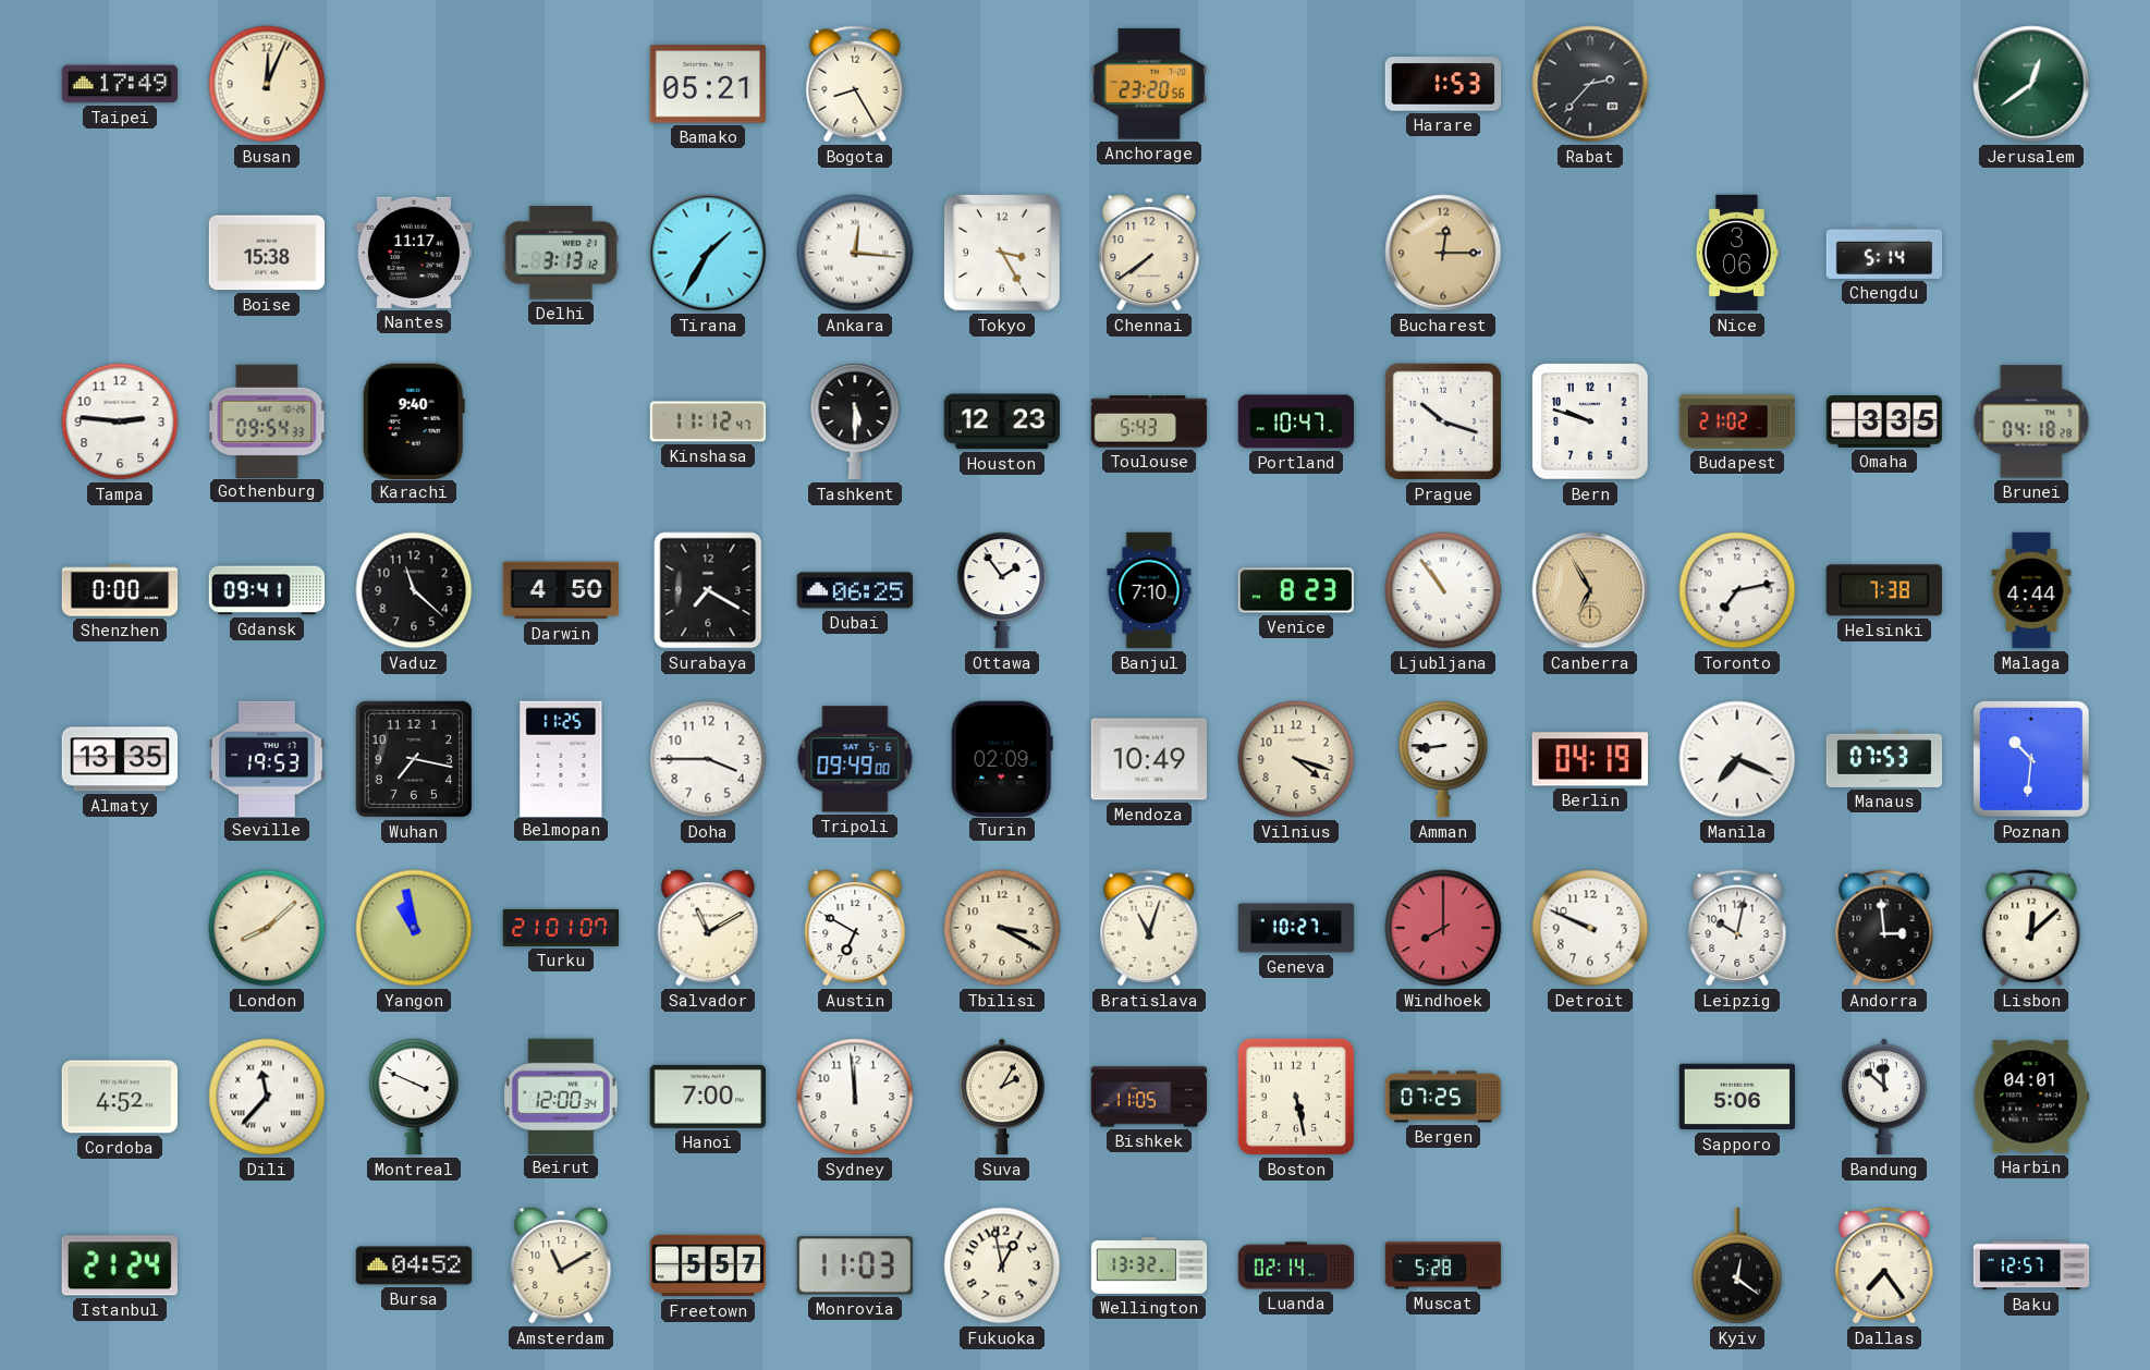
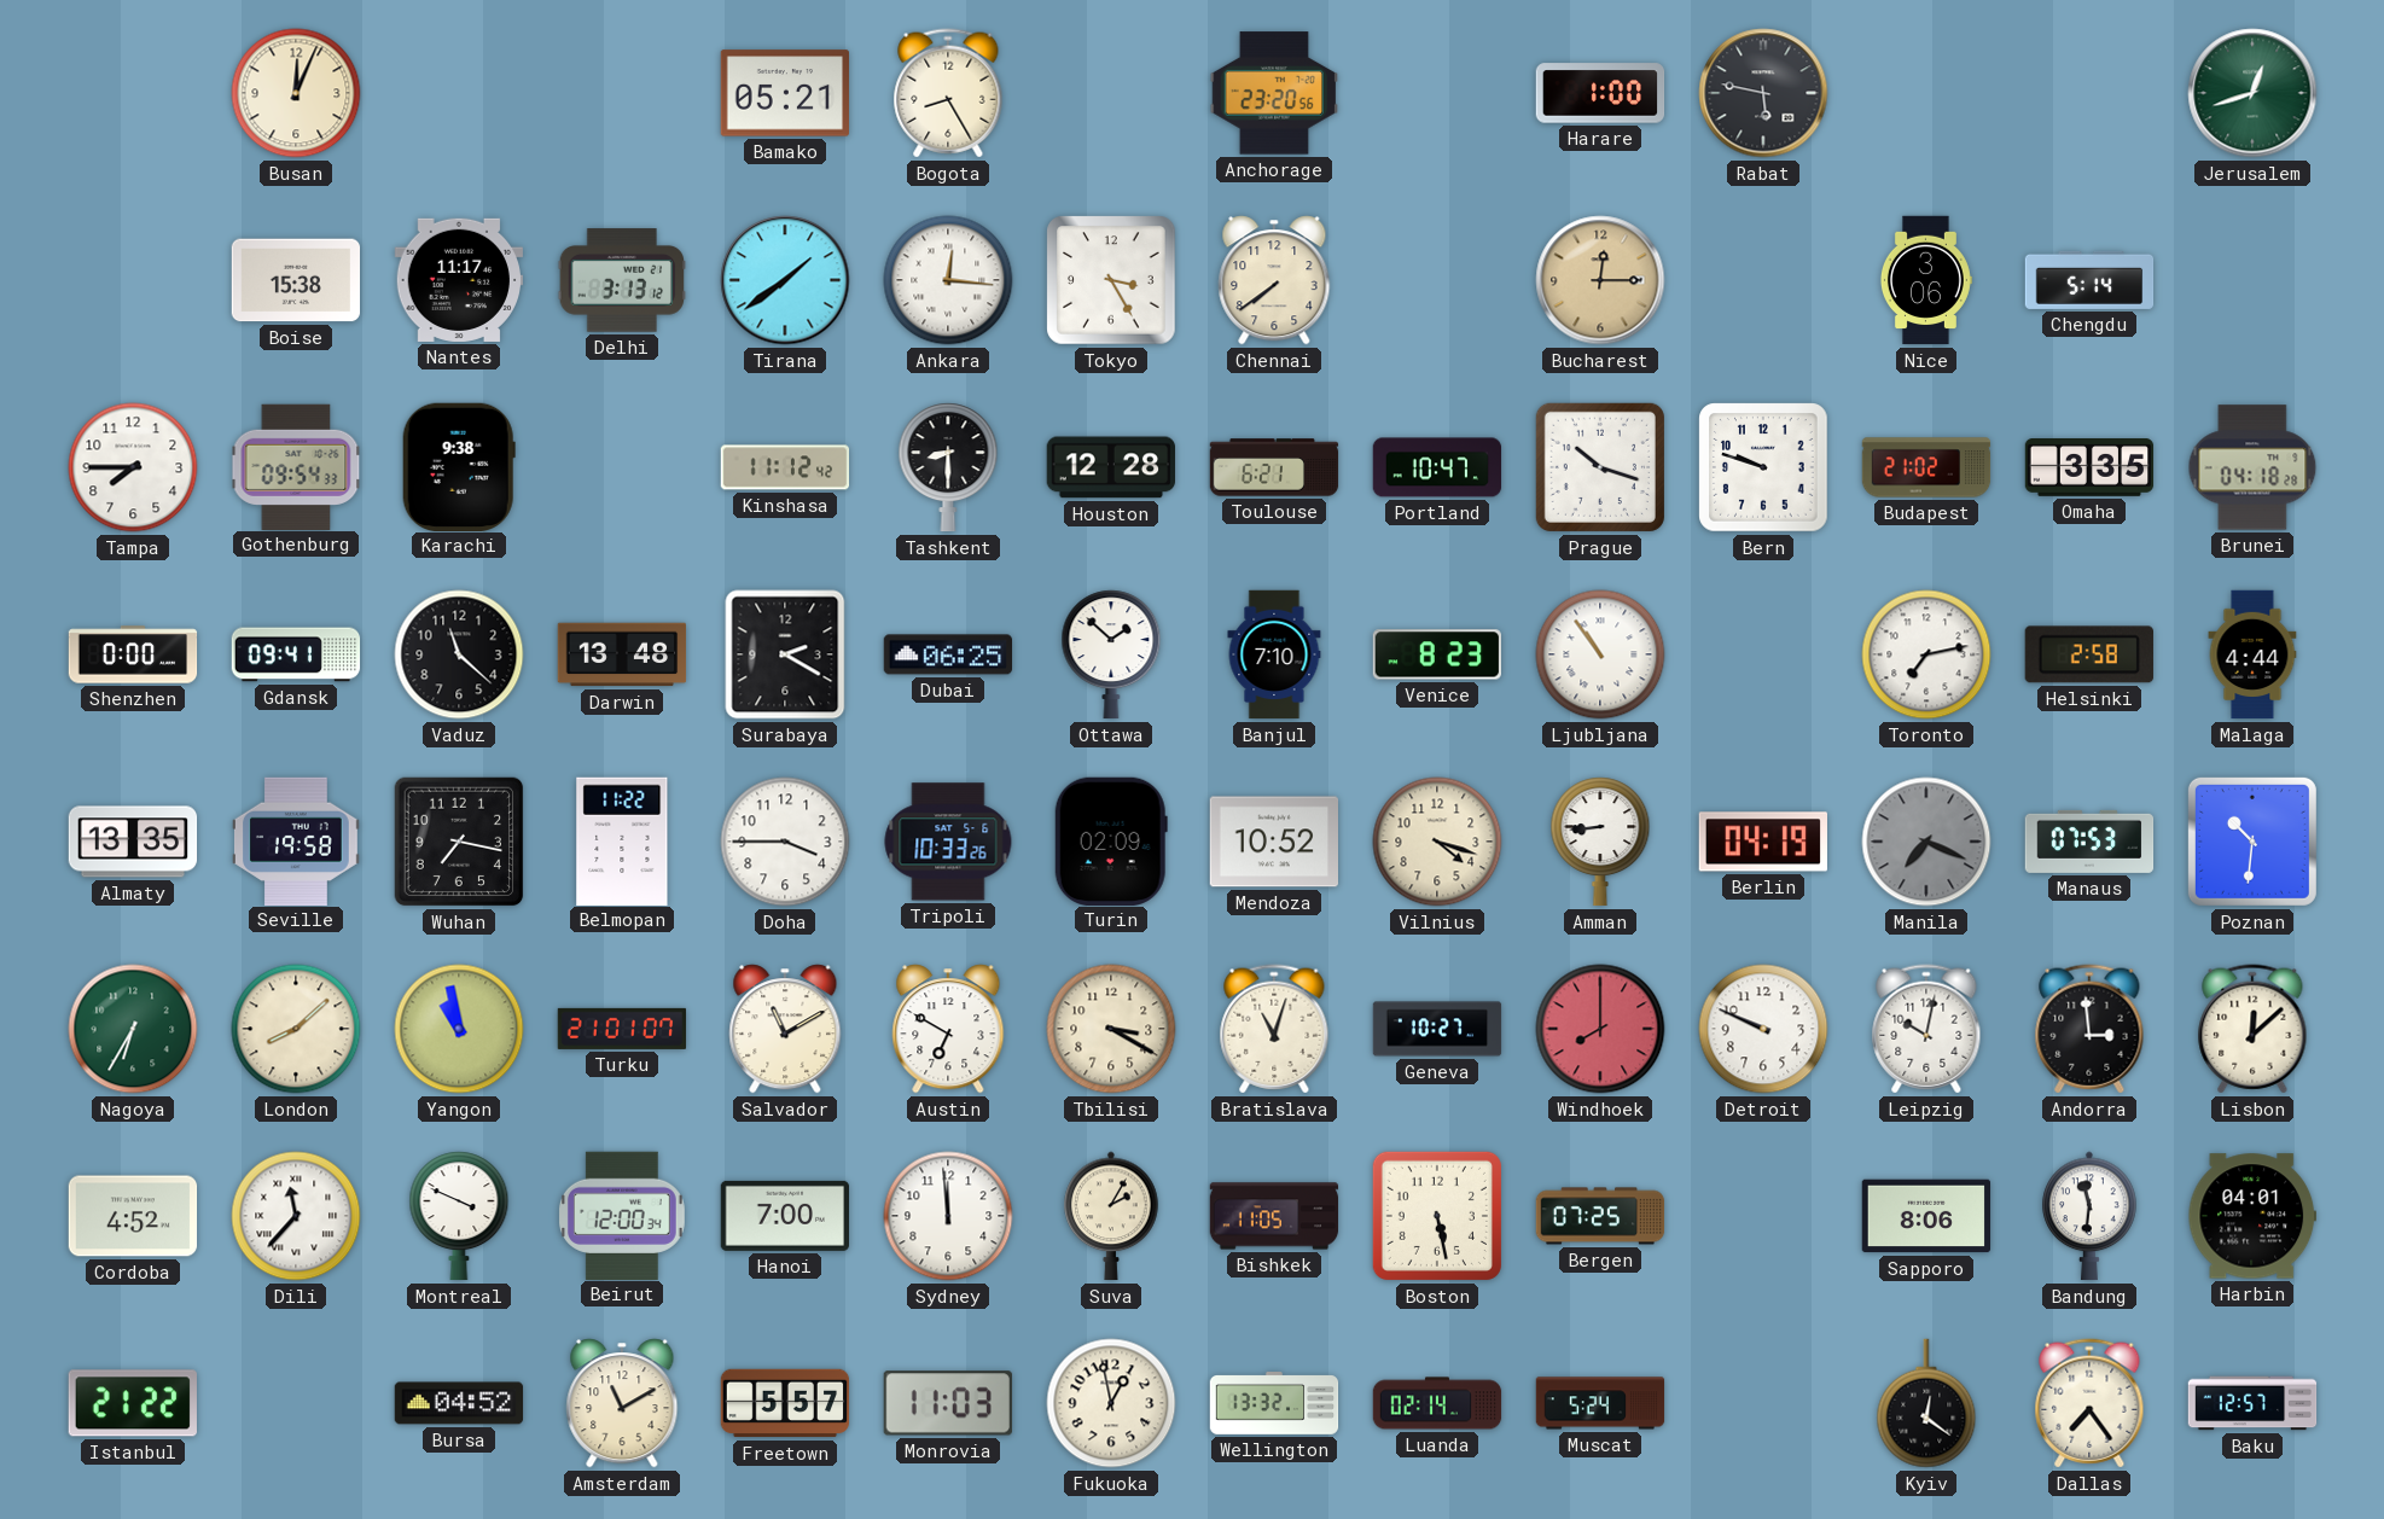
Taipei: 17:49 -> none (120, 84)
Harare: 1:53 -> 1:00 (1600, 93)
Rabat: 2:37 -> 5:47 (1763, 93)
Jerusalem: 12:39 -> 12:42 (2252, 93)
Tirana: 1:35 -> 1:39 (785, 280)
Tampa: 2:46 -> 7:45 (133, 467)
Karachi: 9:40 -> 9:38 (459, 466)
Kinshasa: 11:12:47 -> 11:12:42 (785, 467)
Tashkent: 5:30 -> 8:30 (948, 467)
Houston: 12:23 -> 12:28 (1110, 467)
Toulouse: 5:43 -> 6:21 (1274, 467)
Darwin: 4:50 -> 13:48 (622, 654)
Surabaya: 7:20 -> 2:20 (785, 654)
Ottawa: 1:54 -> 1:52 (1111, 654)
Canberra: 6:55 -> none (1590, 590)
Helsinki: 7:38 -> 2:58 (2089, 654)
Seville: 19:53 -> 19:58 (297, 840)
Belmopan: 11:25 -> 11:22 (622, 840)
Tripoli: 09:49 -> 10:33 (948, 842)
Mendoza: 10:49 -> 10:52 (1273, 842)
Manila dial: white -> grey (1926, 842)
Nagoya: none -> 6:35 (133, 1029)
Sapporo: 5:06 -> 8:06 (1926, 1216)
Bandung: 11:52 -> 11:31 (2089, 1216)
Istanbul: 21:24 -> 21:22 (133, 1403)
Muscat: 5:28 -> 5:24 (1600, 1403)
